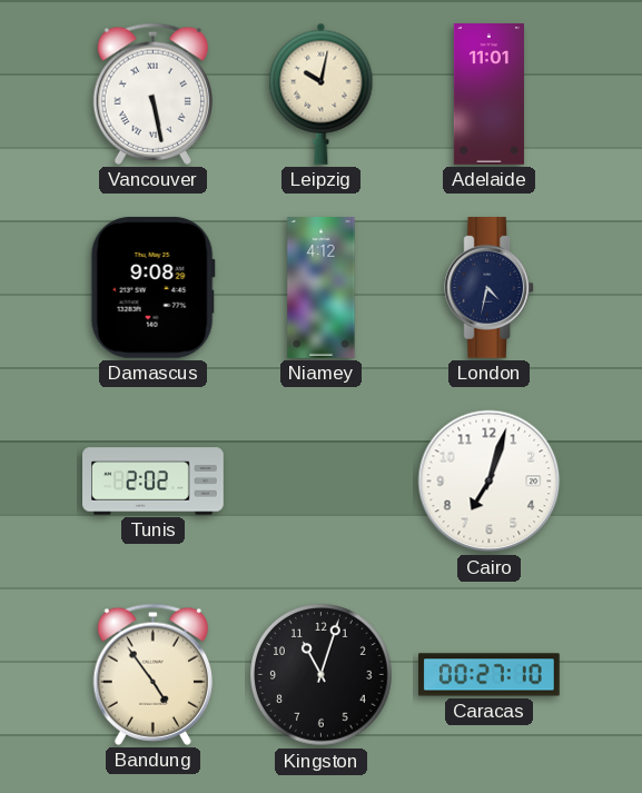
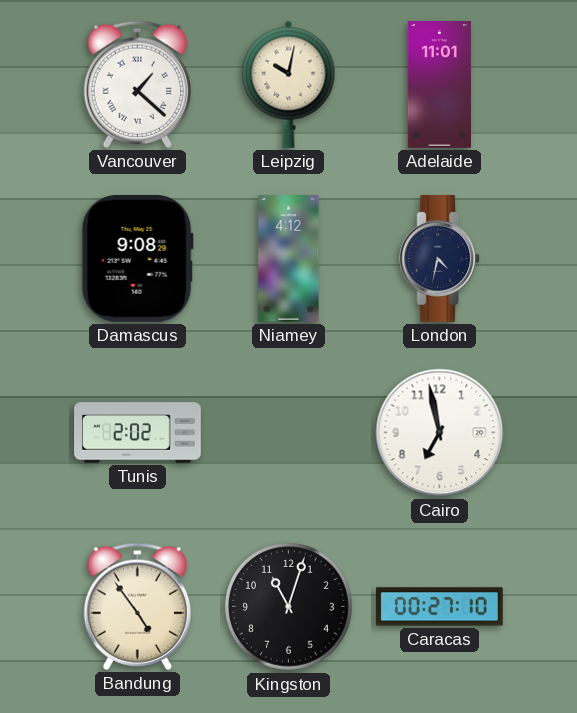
Vancouver: 5:28 -> 1:22 (137, 84)
Cairo: 7:03 -> 6:58 (440, 433)
